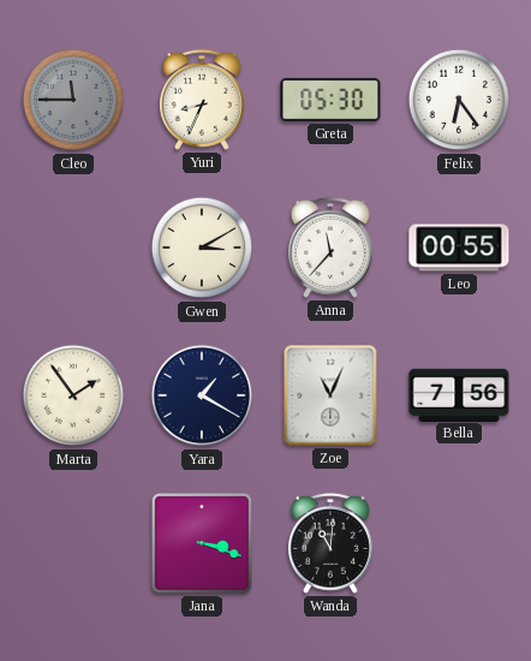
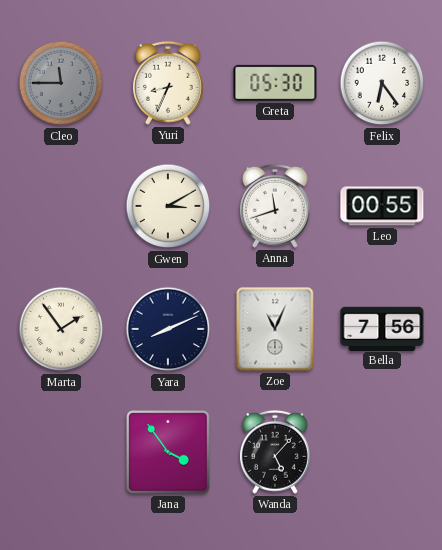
Anna: 11:37 -> 11:42 (275, 206)
Yara: 1:20 -> 8:11 (168, 329)
Jana: 3:18 -> 3:54 (169, 453)
Wanda: 11:01 -> 5:07 (275, 452)
